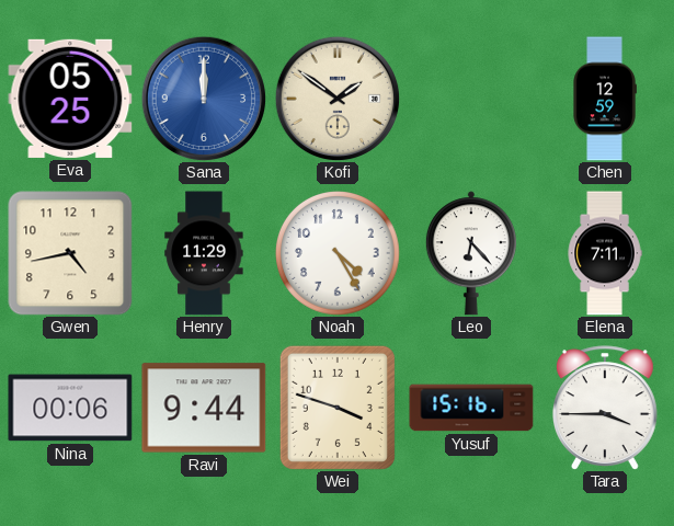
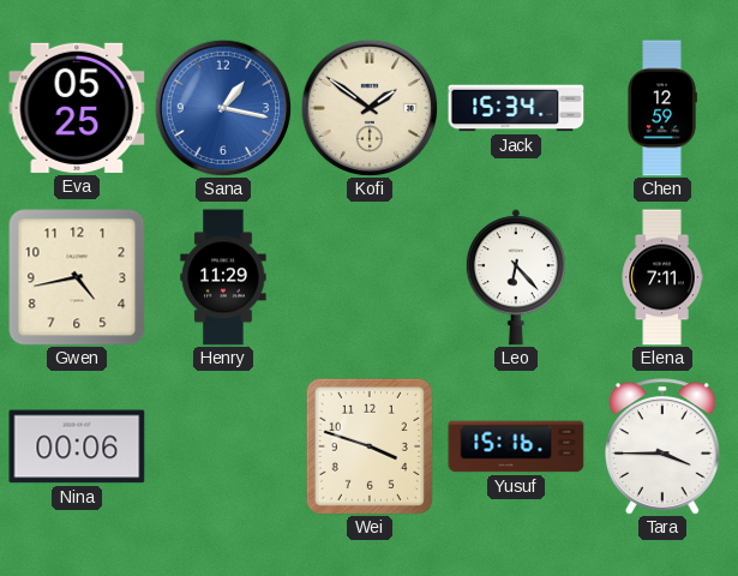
Sana: 12:00 -> 1:17 (223, 108)
Jack: none -> 15:34 (516, 108)
Noah: 4:25 -> none (339, 254)
Ravi: 9:44 -> none (204, 408)
